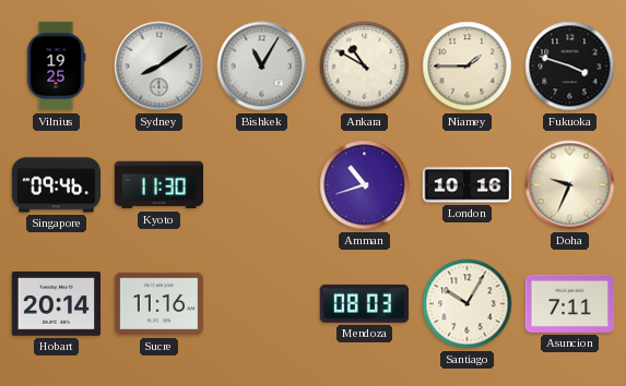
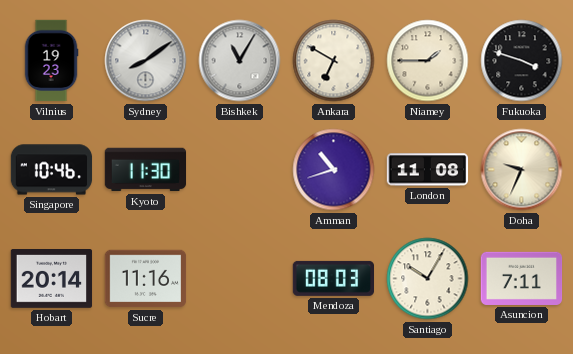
Vilnius: 19:25 -> 19:23 (51, 61)
Ankara: 10:50 -> 6:50 (334, 61)
Singapore: 09:46 -> 10:46 (52, 170)
London: 10:16 -> 11:08 (428, 170)
